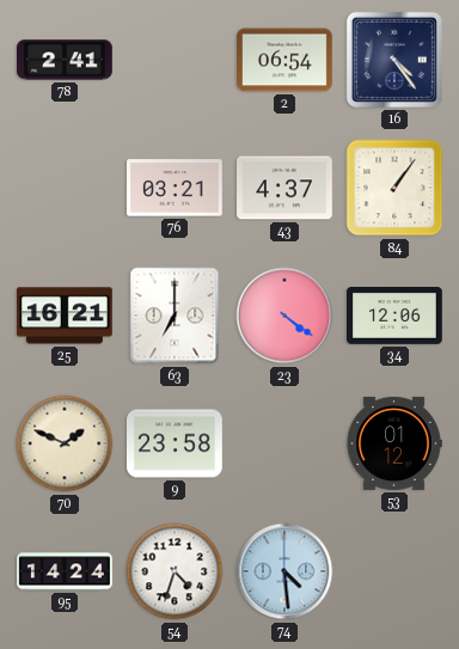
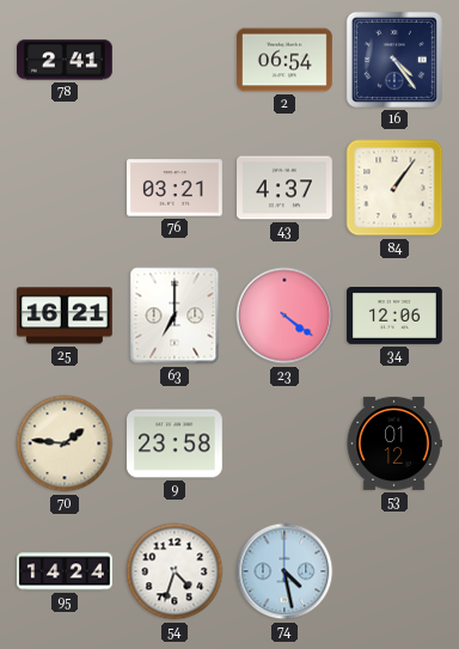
70: 1:49 -> 1:46 (65, 443)
74: 4:29 -> 4:28 (284, 571)
